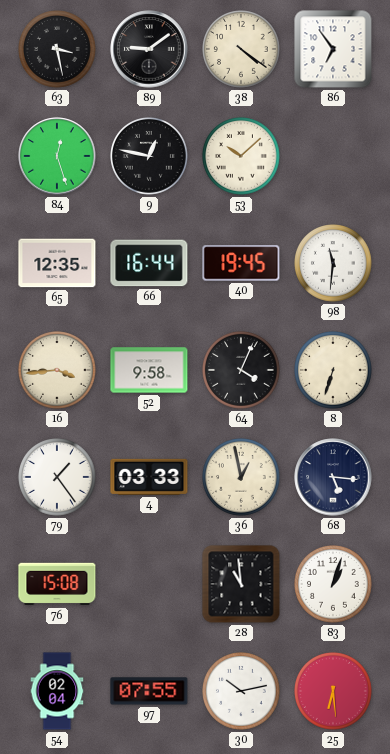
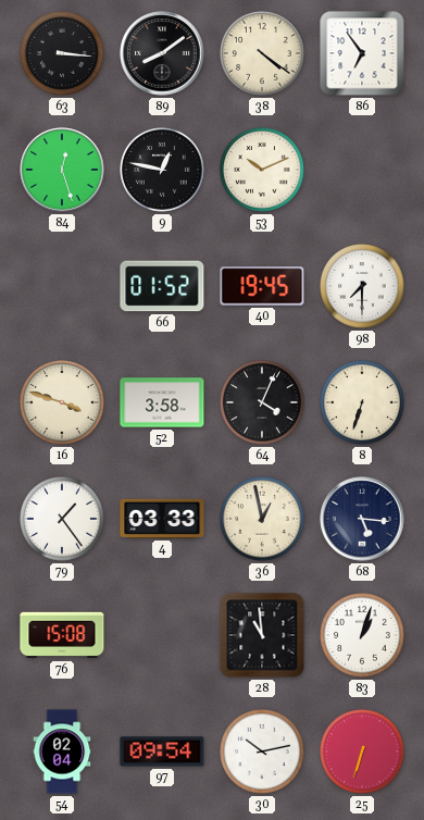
63: 3:28 -> 3:16 (63, 54)
89: 9:09 -> 8:09 (162, 53)
53: 10:08 -> 10:11 (263, 171)
65: 12:35 -> none (57, 263)
66: 16:44 -> 01:52 (162, 286)
98: 11:31 -> 7:30 (363, 287)
16: 3:44 -> 3:48 (63, 403)
52: 9:58 -> 3:58 (162, 402)
97: 07:55 -> 09:54 (162, 751)
25: 6:29 -> 6:33 (363, 753)
